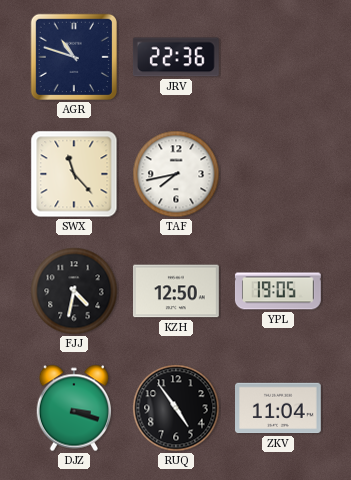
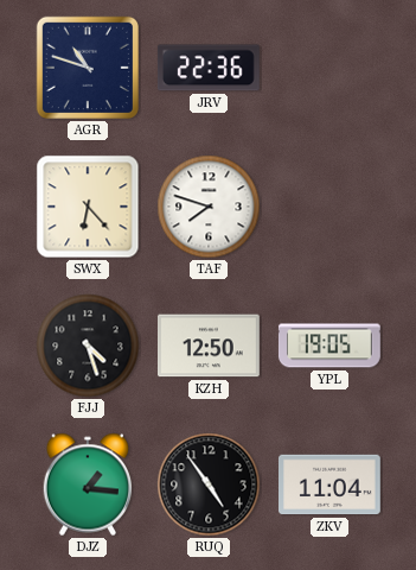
SWX: 11:23 -> 6:23 (88, 207)
TAF: 7:43 -> 7:48 (209, 207)
FJJ: 4:32 -> 4:27 (88, 346)
DJZ: 3:18 -> 1:16 (88, 484)
